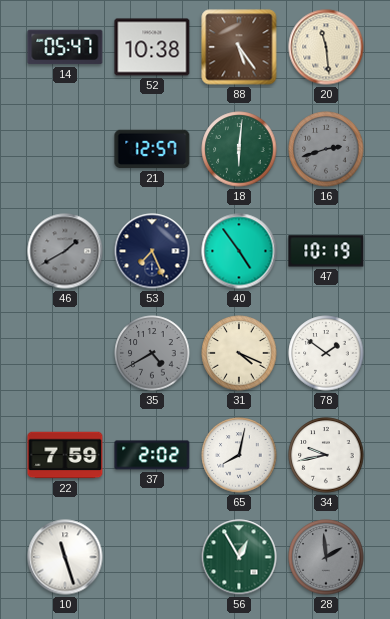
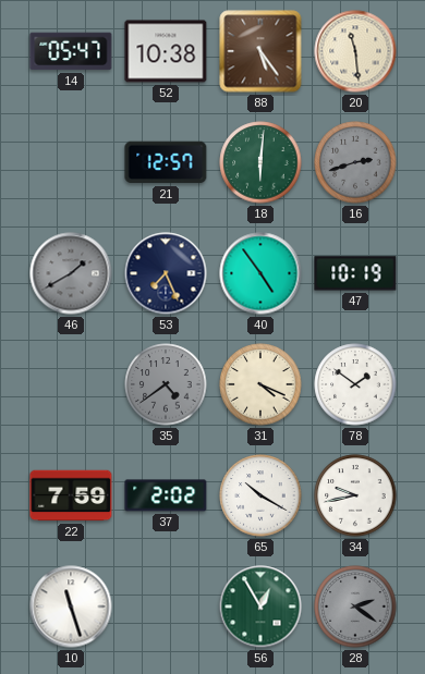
35: 4:40 -> 4:39 (166, 384)
65: 8:02 -> 10:20 (260, 495)
28: 1:59 -> 2:21 (355, 606)
